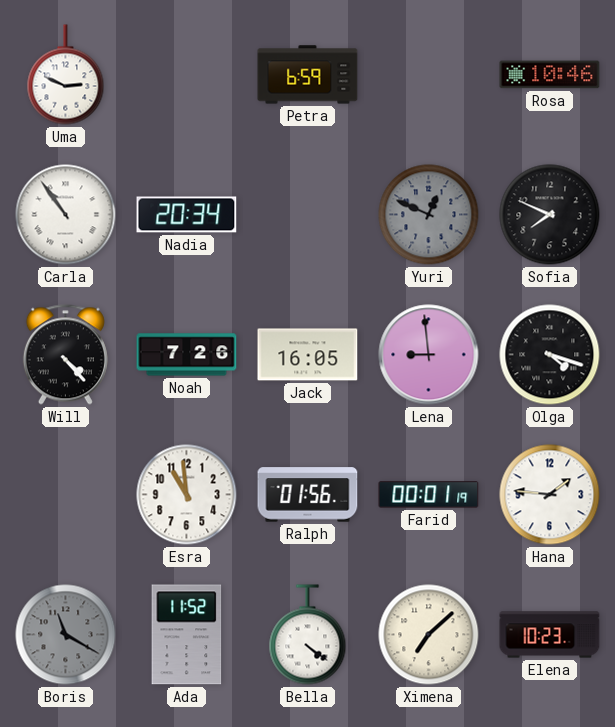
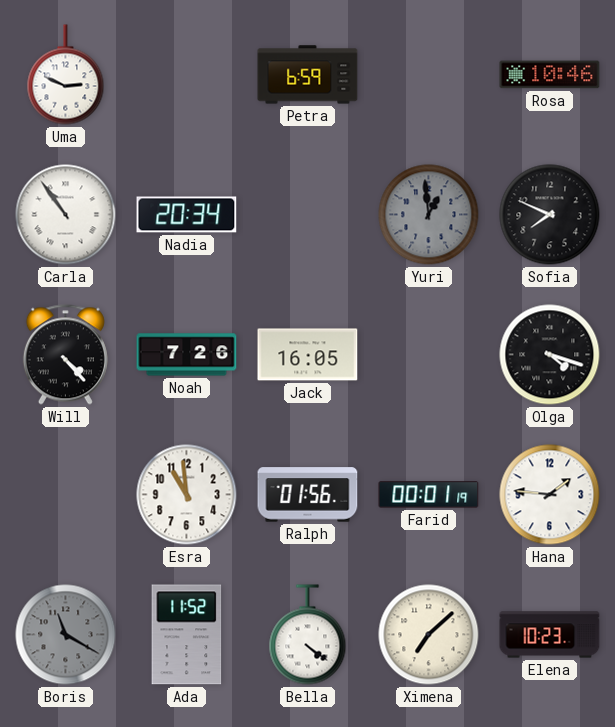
Yuri: 12:49 -> 12:59 (429, 215)
Lena: 8:59 -> none (429, 355)
